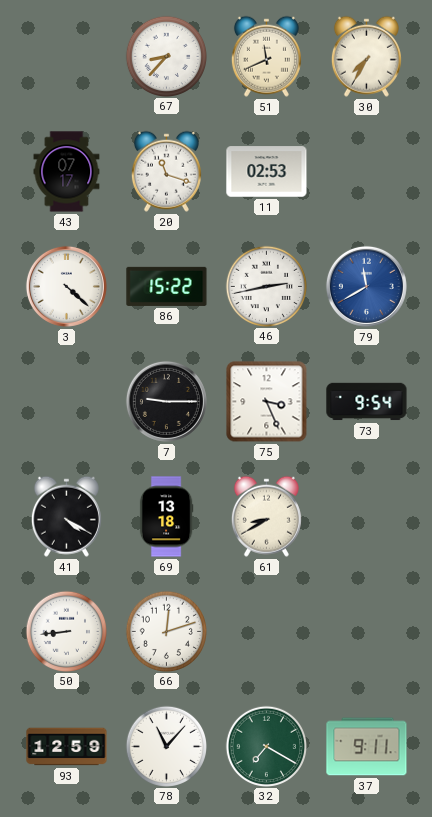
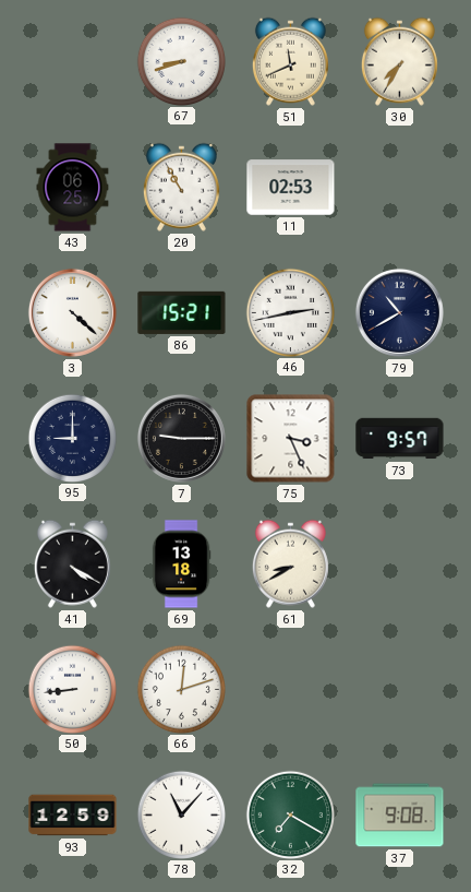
67: 8:37 -> 8:42 (181, 61)
43: 07:17 -> 06:25 (73, 188)
20: 11:18 -> 10:55 (181, 187)
86: 15:22 -> 15:21 (182, 312)
79: 11:40 -> 10:40 (399, 312)
79 dial: blue -> navy (399, 312)
95: none -> 9:00 (72, 438)
73: 9:54 -> 9:57 (400, 439)
37: 9:11 -> 9:08 (400, 816)
